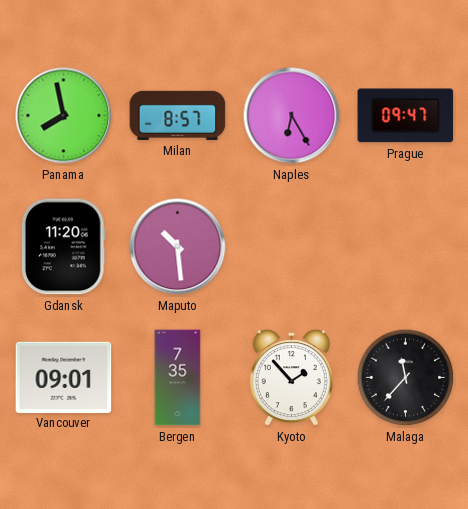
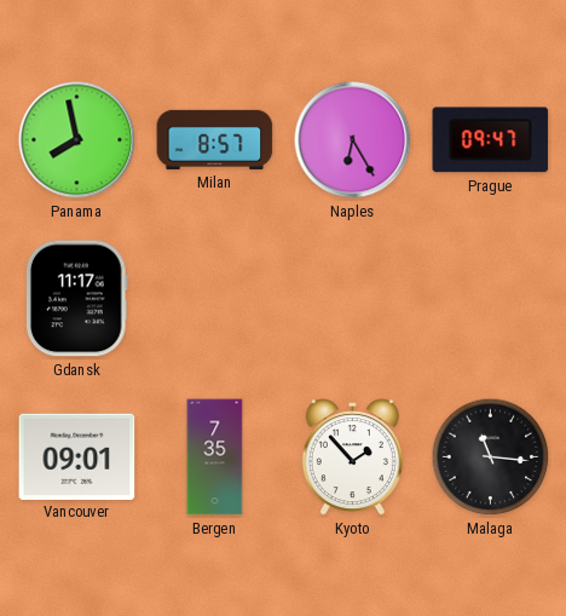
Gdansk: 11:20 -> 11:17 (77, 299)
Maputo: 10:29 -> none (178, 247)
Malaga: 11:37 -> 11:16 (491, 457)
